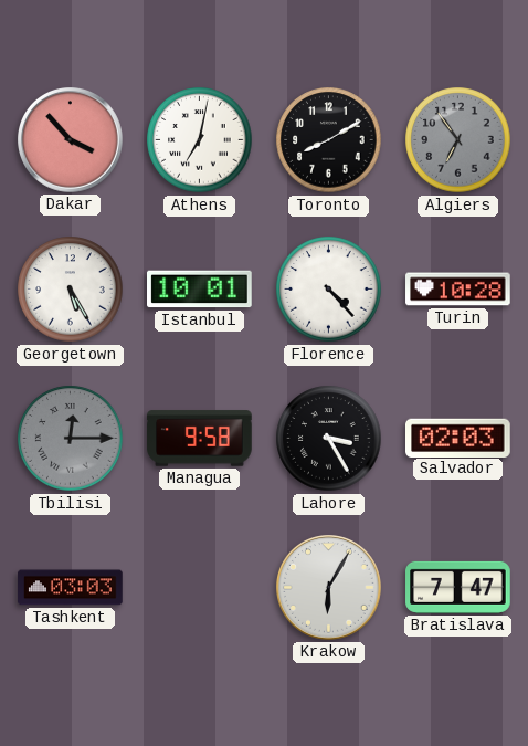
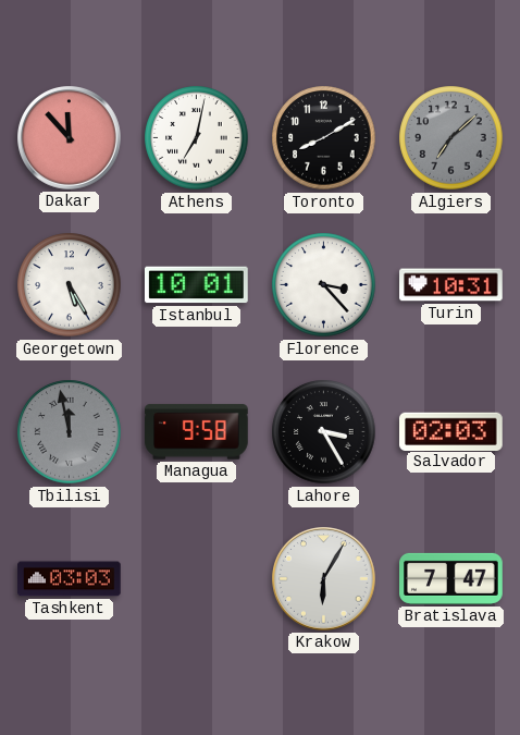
Dakar: 3:53 -> 11:53 (70, 138)
Algiers: 6:54 -> 7:08 (451, 138)
Florence: 4:23 -> 3:23 (324, 285)
Turin: 10:28 -> 10:31 (451, 285)
Tbilisi: 12:15 -> 11:58 (70, 432)
